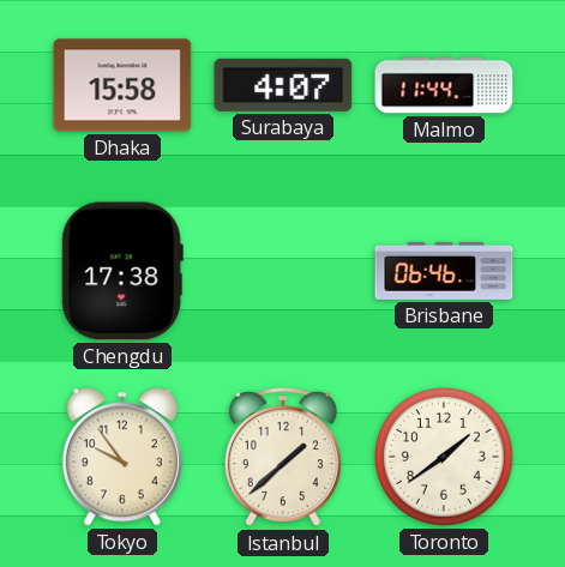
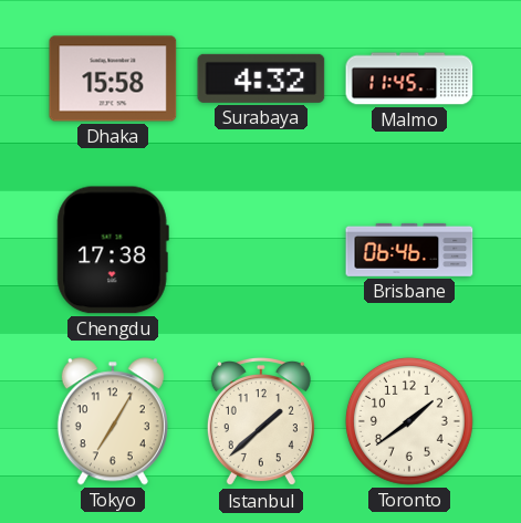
Surabaya: 4:07 -> 4:32 (261, 79)
Malmo: 11:44 -> 11:45 (409, 79)
Tokyo: 9:54 -> 7:05 (113, 421)
